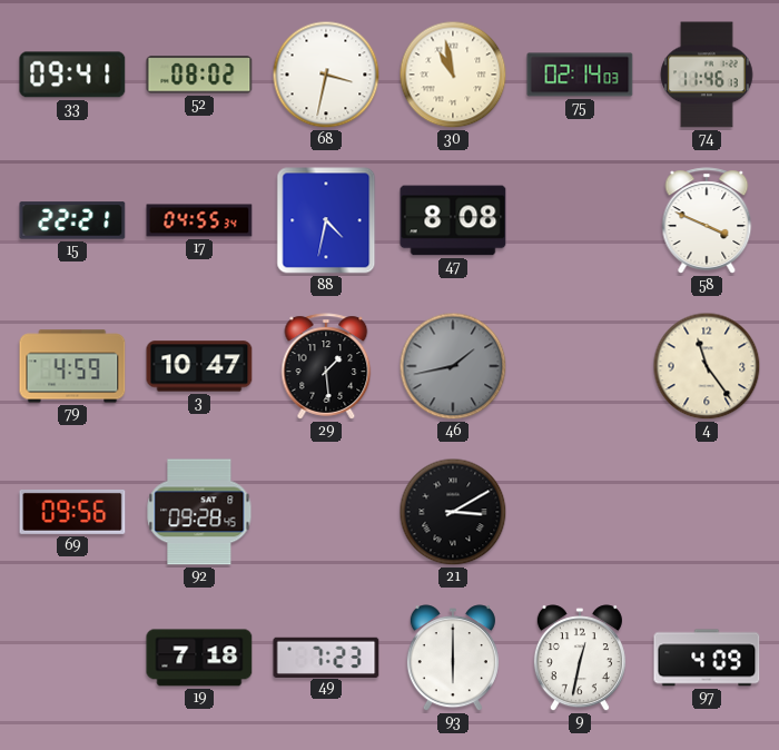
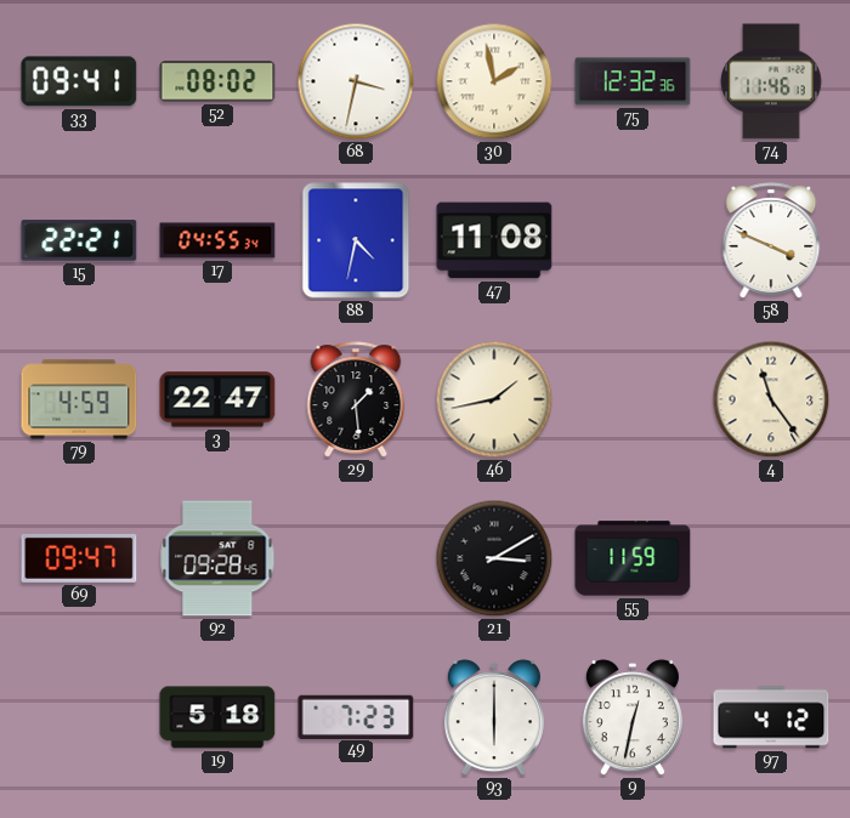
30: 10:58 -> 1:58 (494, 81)
75: 02:14 -> 12:32 (633, 81)
47: 8:08 -> 11:08 (494, 240)
3: 10:47 -> 22:47 (217, 399)
46 dial: grey -> cream (494, 399)
69: 09:56 -> 09:47 (79, 558)
55: none -> 11:59 (633, 558)
19: 7:18 -> 5:18 (217, 717)
97: 4:09 -> 4:12 (771, 717)
